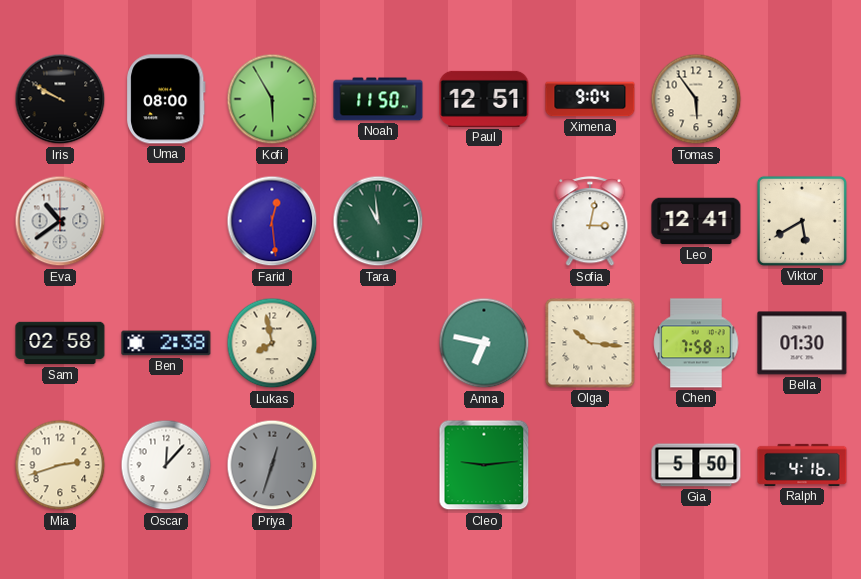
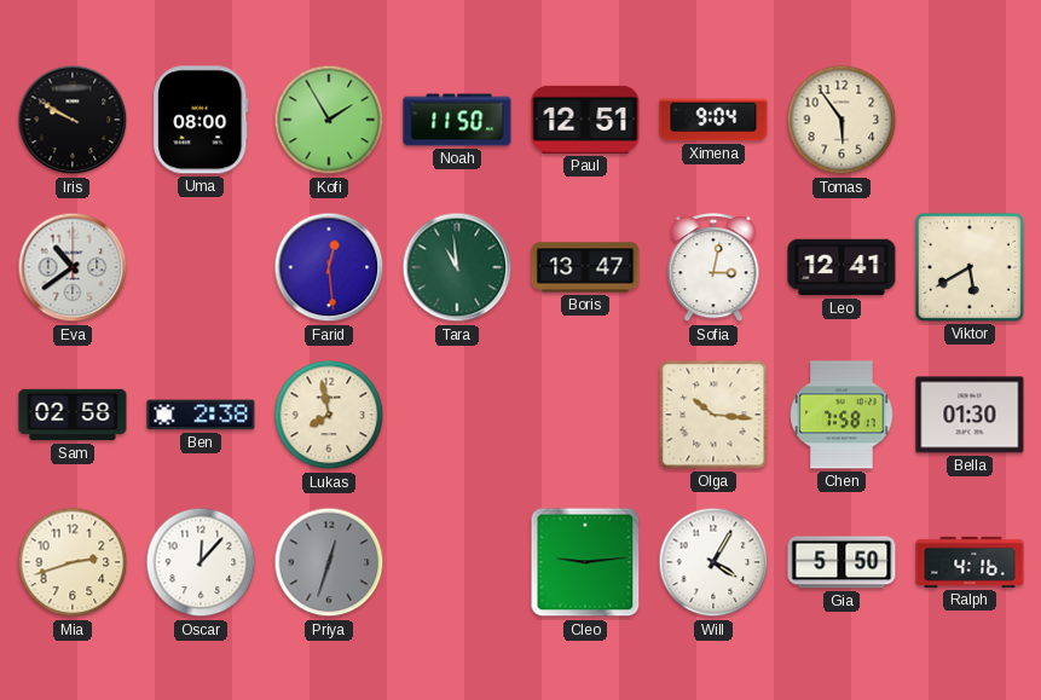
Kofi: 5:55 -> 1:55 (329, 120)
Boris: none -> 13:47 (585, 267)
Anna: 6:47 -> none (484, 343)
Will: none -> 4:05 (713, 562)
